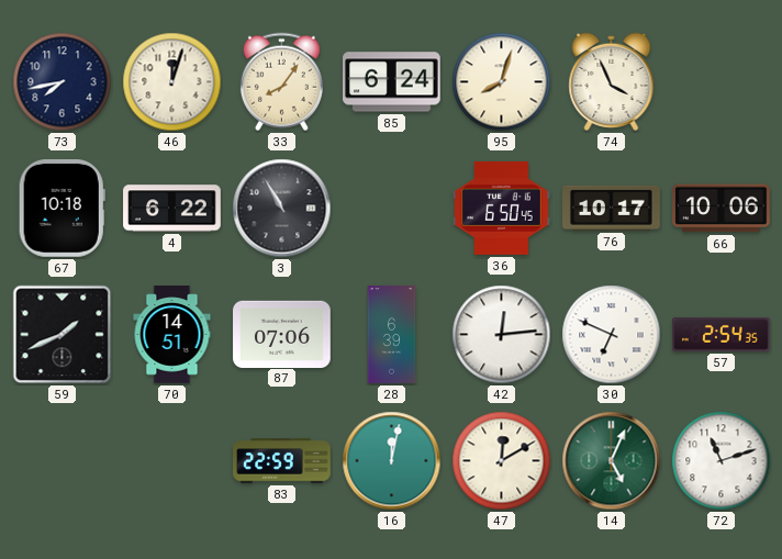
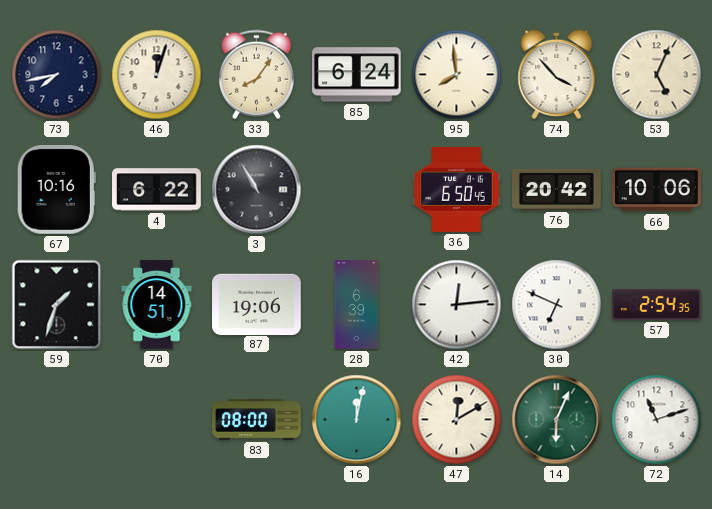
95: 8:03 -> 7:59 (457, 75)
74: 3:56 -> 3:53 (557, 74)
53: none -> 5:04 (657, 75)
67: 10:18 -> 10:16 (56, 190)
76: 10:17 -> 20:42 (557, 189)
59: 1:41 -> 1:33 (57, 305)
87: 07:06 -> 19:06 (257, 304)
83: 22:59 -> 08:00 (257, 420)
14: 5:04 -> 6:04 (557, 420)
